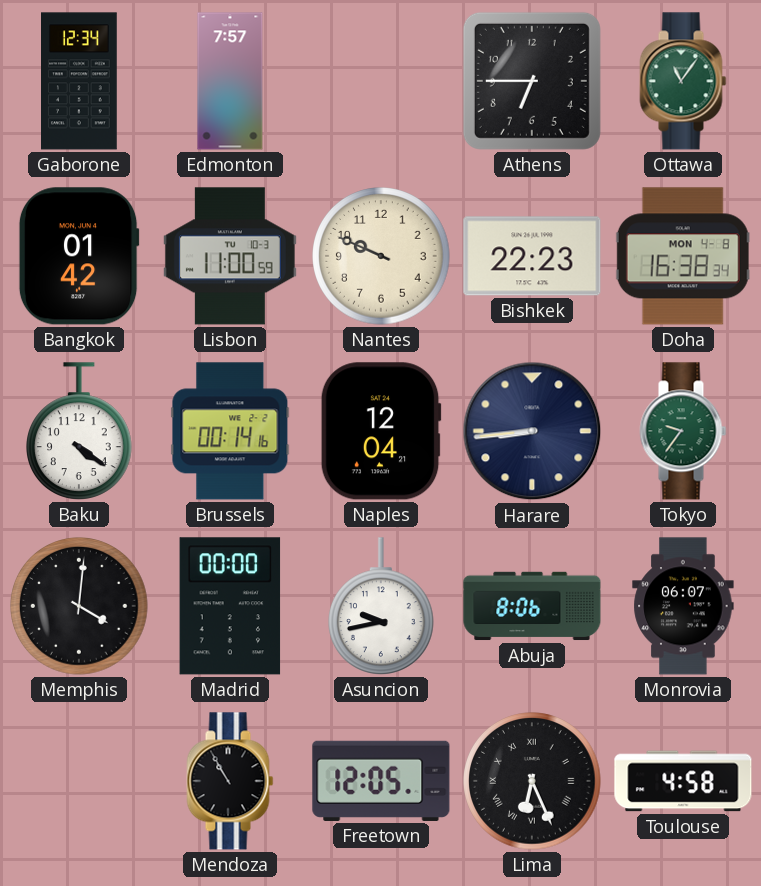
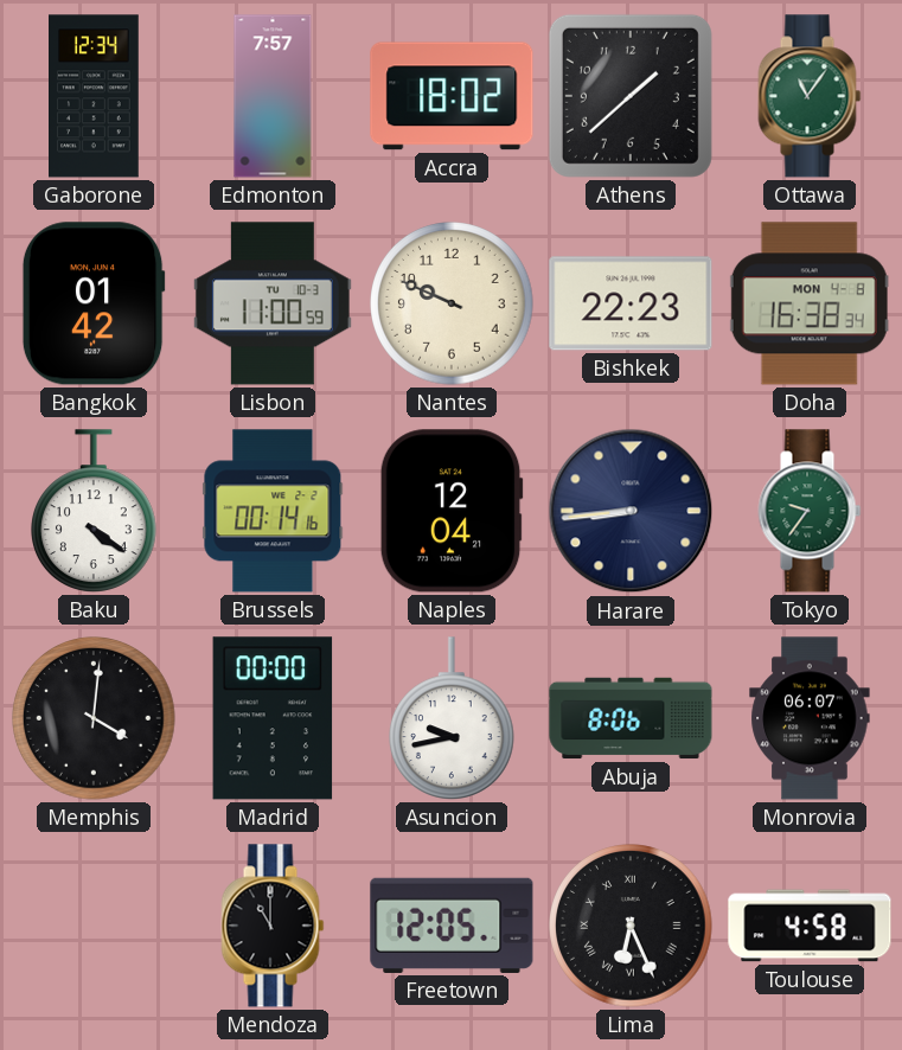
Accra: none -> 18:02 (452, 96)
Athens: 6:45 -> 1:38 (631, 96)
Mendoza: 10:55 -> 11:00 (273, 926)
